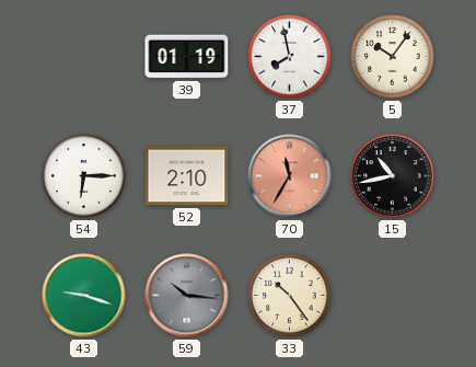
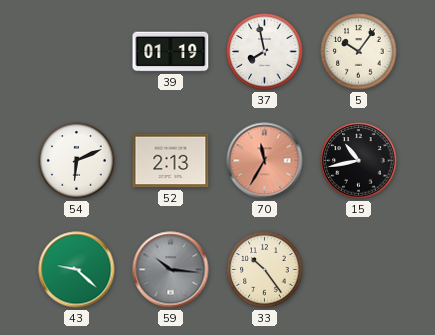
54: 6:15 -> 6:11 (77, 161)
52: 2:10 -> 2:13 (171, 161)
43: 9:18 -> 9:22 (77, 270)
